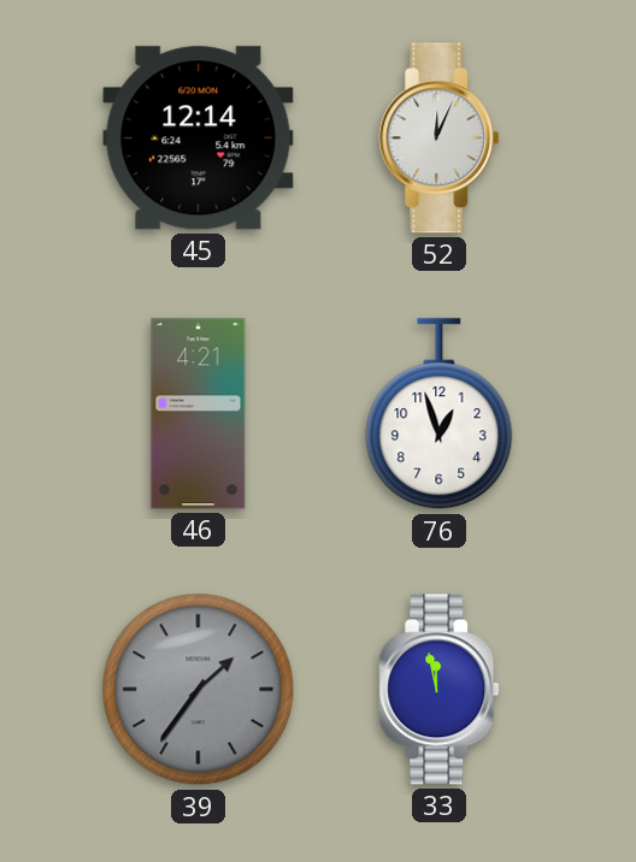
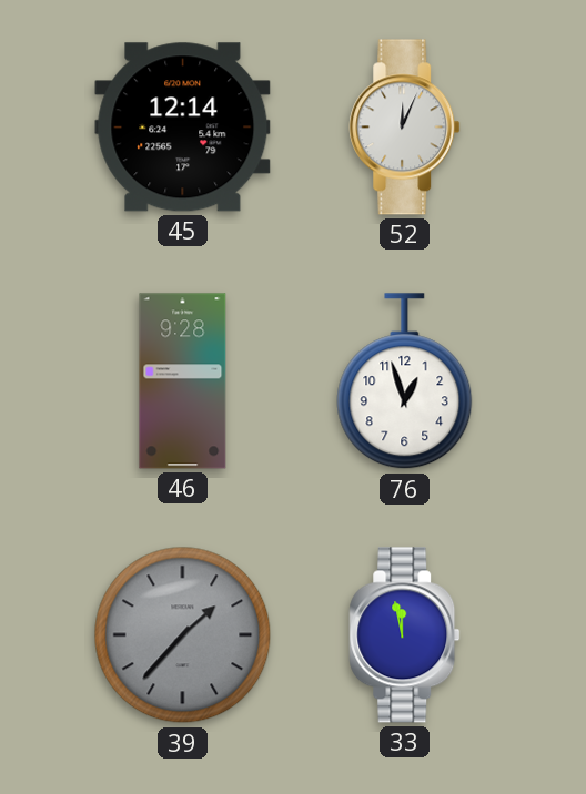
46: 4:21 -> 9:28 (183, 381)
39: 1:36 -> 1:37 (183, 635)
